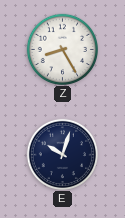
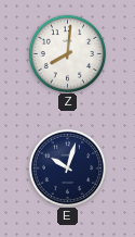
Z: 8:25 -> 8:01 (67, 53)
